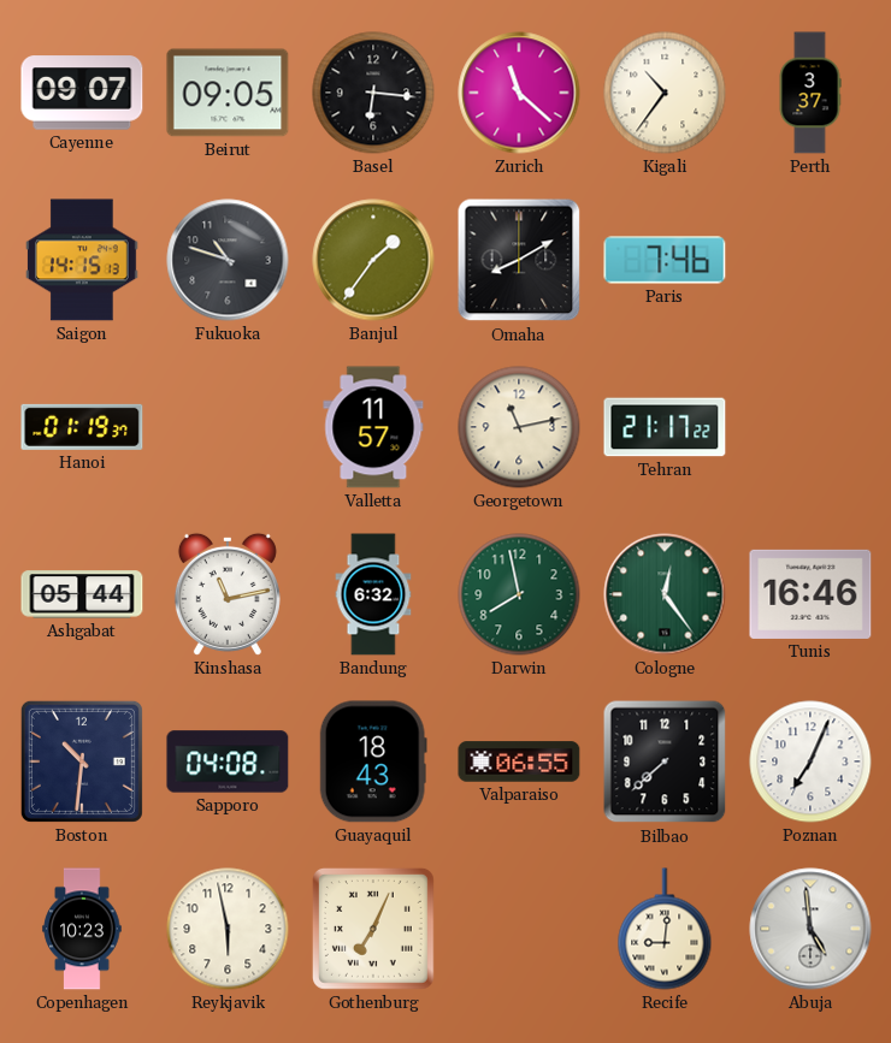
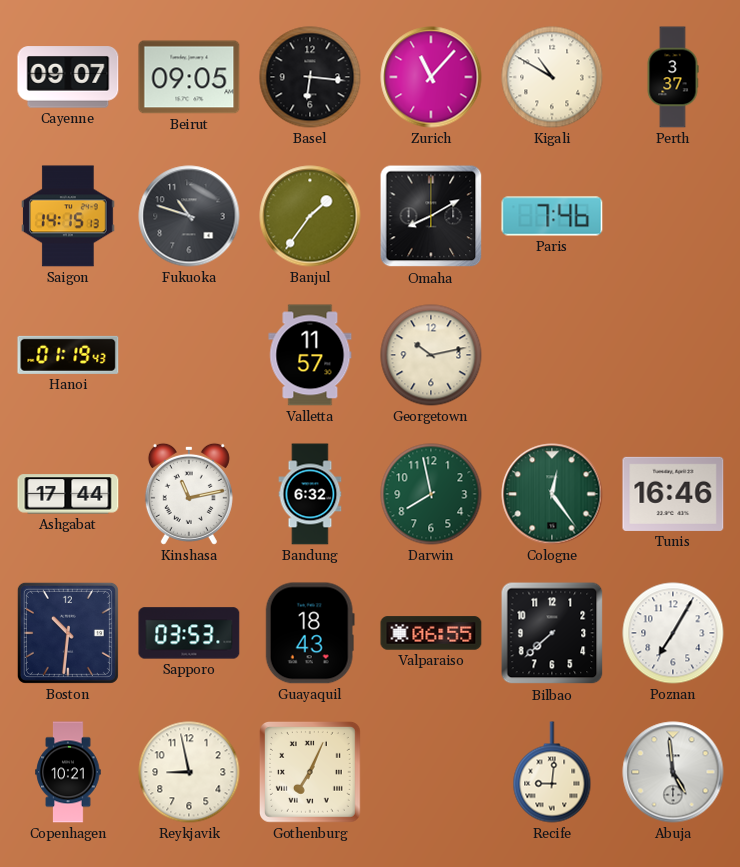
Zurich: 11:22 -> 11:07 (431, 77)
Kigali: 10:36 -> 10:50 (552, 77)
Hanoi: 01:19:37 -> 01:19:43 (68, 355)
Georgetown: 11:13 -> 10:13 (431, 355)
Tehran: 21:17 -> none (665, 427)
Ashgabat: 05:44 -> 17:44 (68, 494)
Sapporo: 04:08 -> 03:53 (189, 633)
Poznan: 7:04 -> 7:05 (673, 633)
Copenhagen: 10:23 -> 10:21 (68, 772)
Reykjavik: 5:58 -> 8:58 (189, 772)
